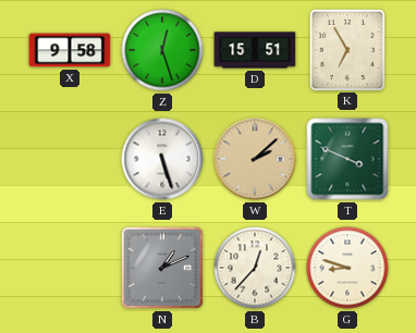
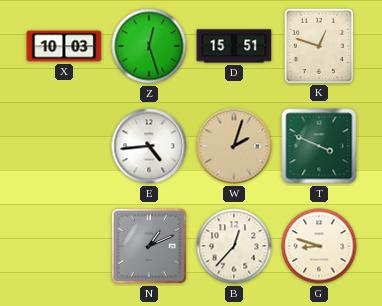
X: 9:58 -> 10:03 (64, 46)
K: 6:55 -> 12:48 (318, 45)
E: 5:27 -> 4:44 (149, 146)
W: 2:08 -> 2:03 (234, 146)
